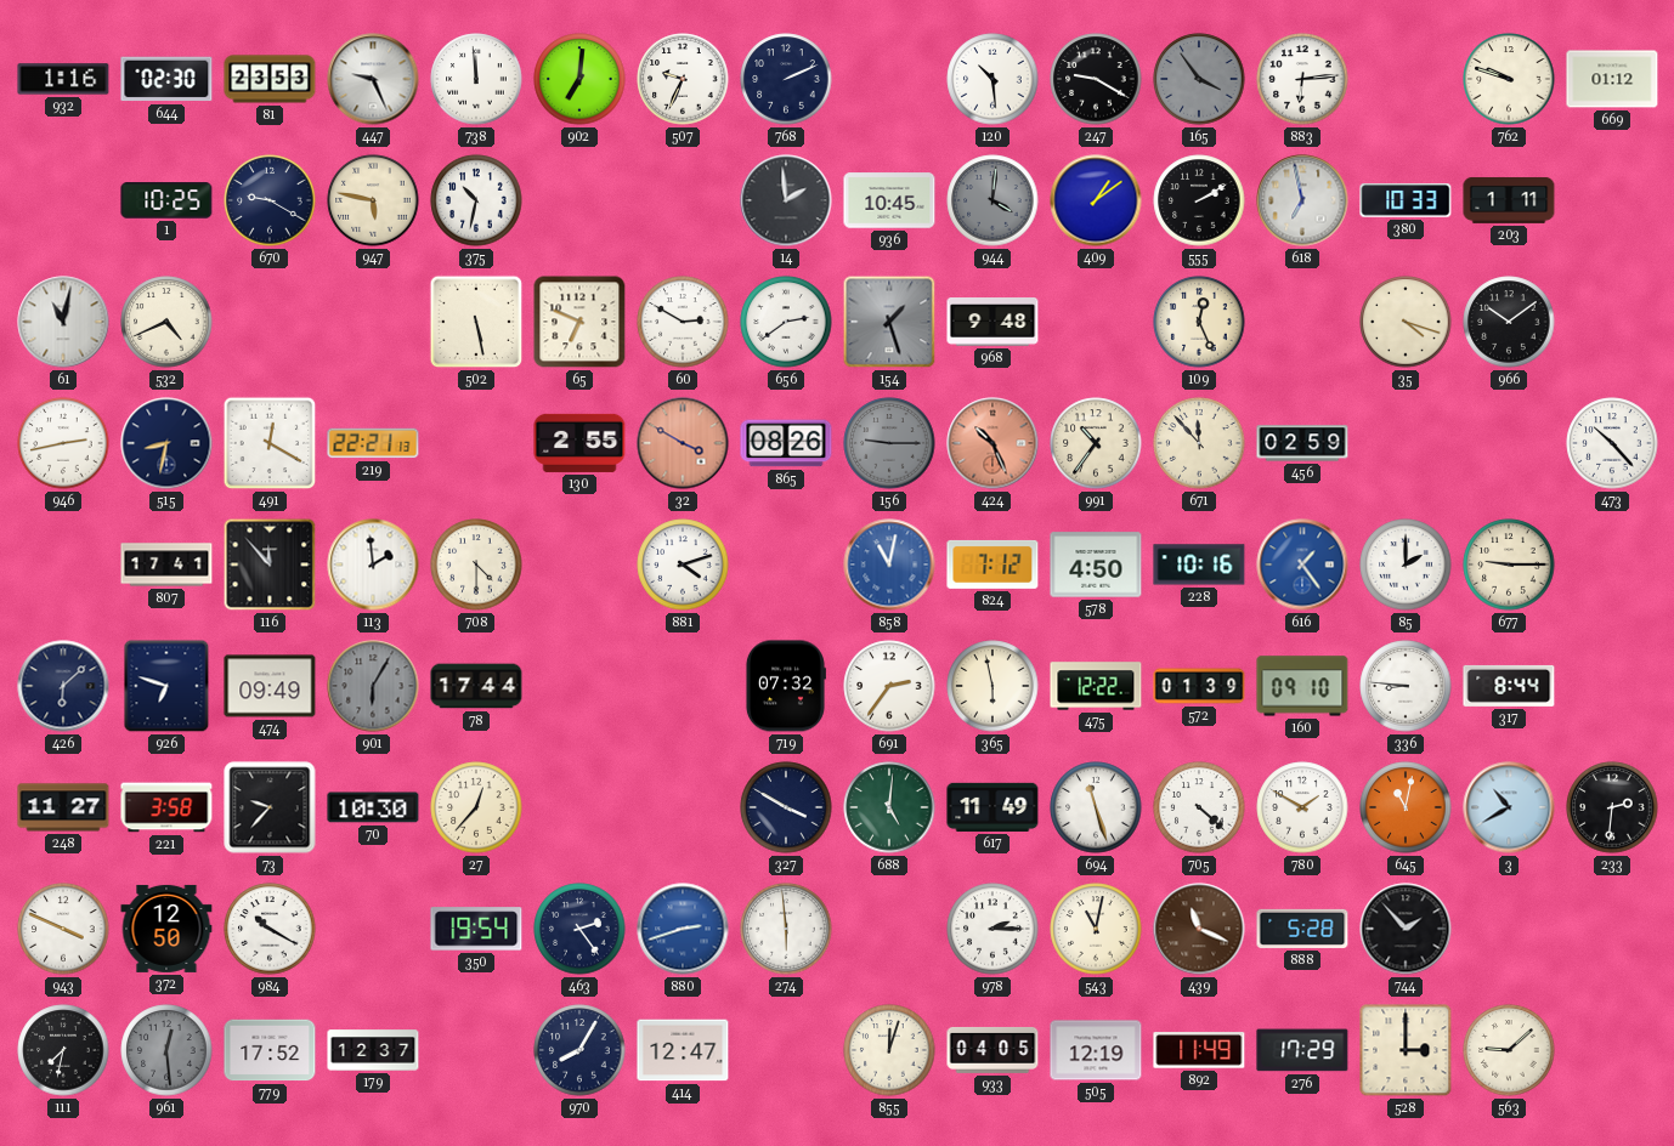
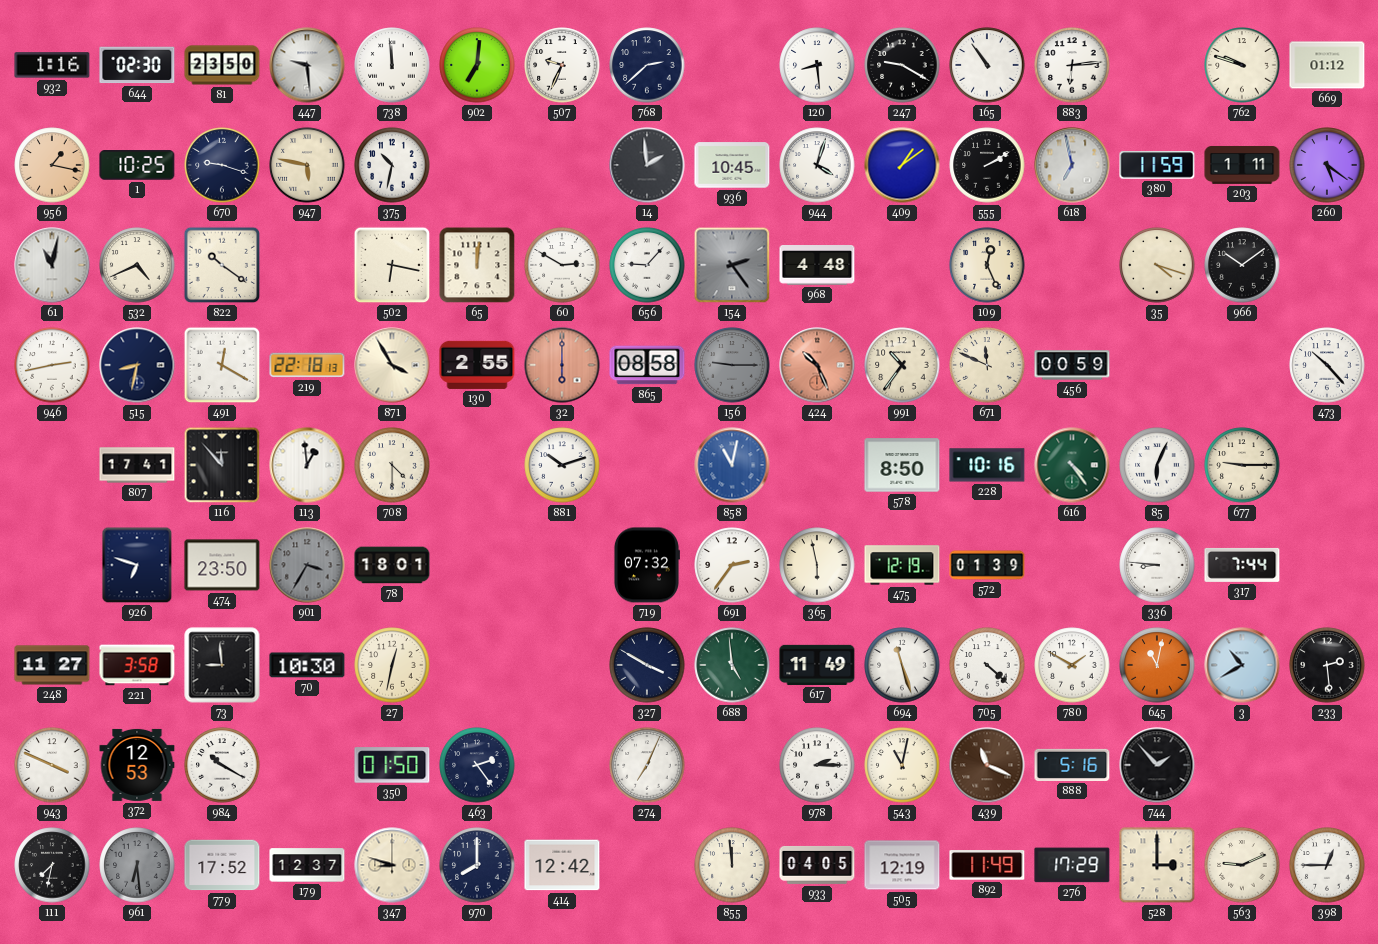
81: 23:53 -> 23:50 (222, 65)
447: 9:26 -> 9:29 (307, 65)
768: 2:11 -> 2:38 (647, 65)
120: 10:29 -> 8:29 (817, 65)
165: 3:54 -> 10:54 (987, 65)
165 dial: grey -> white (987, 65)
956: none -> 1:17 (52, 165)
670: 9:20 -> 9:18 (222, 165)
944: 4:01 -> 4:03 (817, 165)
944 dial: grey -> white (817, 165)
380: 10:33 -> 11:59 (1157, 165)
260: none -> 5:21 (1327, 165)
822: none -> 10:21 (222, 265)
502: 5:28 -> 6:17 (392, 265)
65: 6:49 -> 12:01 (477, 265)
656: 2:39 -> 9:07 (647, 265)
154: 1:27 -> 2:24 (732, 265)
968: 9:48 -> 4:48 (817, 266)
219: 22:21 -> 22:18 (307, 365)
871: none -> 3:55 (392, 365)
32: 3:50 -> 6:00 (562, 365)
865: 08:26 -> 08:58 (647, 365)
671: 11:53 -> 11:49 (987, 365)
456: 02:59 -> 00:59 (1072, 365)
113: 1:59 -> 12:59 (307, 465)
881: 4:12 -> 10:12 (562, 465)
824: 7:12 -> none (992, 565)
578: 4:50 -> 8:50 (902, 465)
616: 1:24 -> 4:24 (1072, 465)
616 dial: blue -> green (1072, 465)
85: 2:00 -> 6:04 (1157, 465)
426: 6:08 -> none (63, 686)
474: 09:49 -> 23:50 (222, 565)
901: 6:05 -> 3:35 (307, 565)
78: 17:44 -> 18:01 (392, 565)
475: 12:22 -> 12:19 (902, 565)
160: 09:10 -> none (1302, 686)
317: 8:44 -> 7:44 (1242, 565)
73: 9:37 -> 8:59 (222, 665)
27: 12:37 -> 12:32 (392, 665)
688: 5:01 -> 4:59 (732, 665)
233: 2:31 -> 2:29 (1327, 665)
372: 12:50 -> 12:53 (137, 765)
350: 19:54 -> 01:50 (392, 765)
880: 2:42 -> none (683, 929)
274: 5:59 -> 7:04 (647, 765)
888: 5:28 -> 5:16 (1072, 765)
961: 12:29 -> 6:29 (137, 865)
347: none -> 8:48 (392, 865)
970: 8:05 -> 8:00 (477, 865)
414: 12:47 -> 12:42 (562, 865)
855: 12:03 -> 11:59 (732, 865)
563: 9:08 -> 9:11 (1242, 865)
398: none -> 12:45 (1327, 865)
